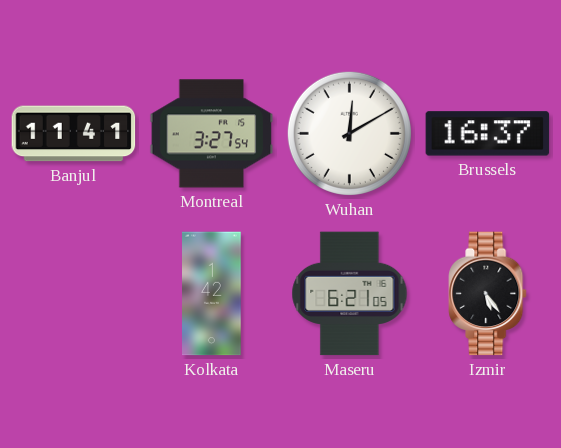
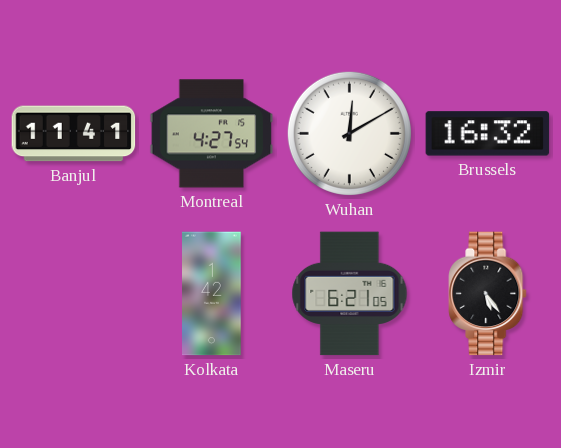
Montreal: 3:27 -> 4:27 (212, 134)
Brussels: 16:37 -> 16:32 (488, 134)
